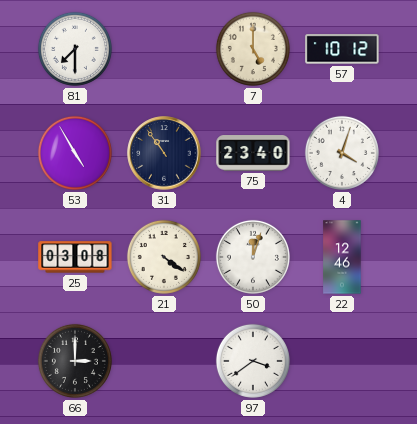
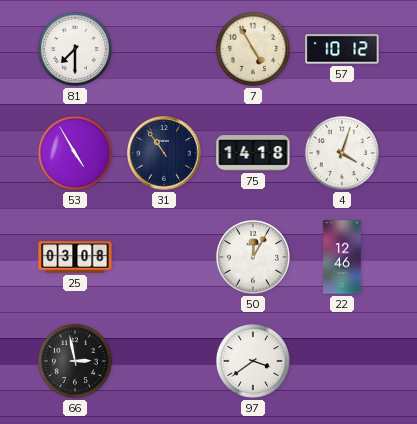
7: 5:00 -> 4:55 (253, 49)
75: 23:40 -> 14:18 (253, 153)
21: 4:21 -> none (164, 257)
50: 12:03 -> 12:05 (253, 257)
66: 3:00 -> 2:58 (75, 361)
